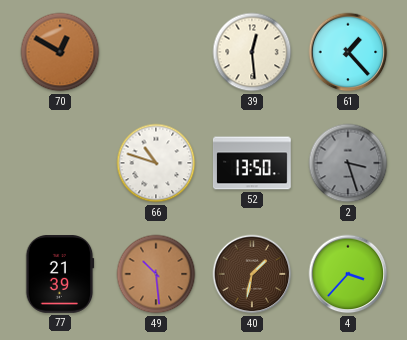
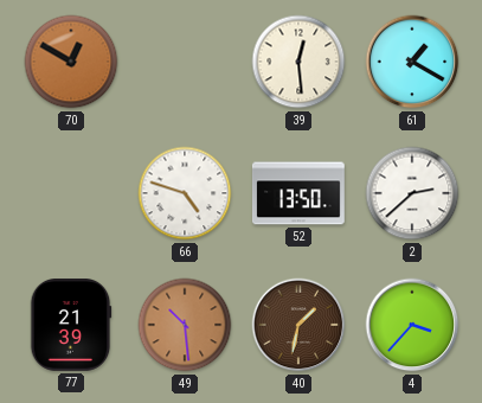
61: 1:23 -> 1:20 (412, 62)
66: 10:48 -> 4:48 (185, 193)
2: 3:27 -> 2:38 (412, 193)
2 dial: grey -> white (412, 193)
